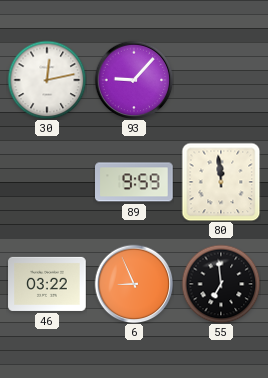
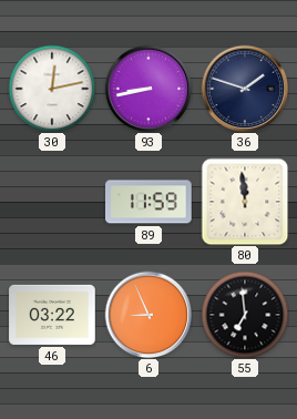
93: 9:07 -> 8:43 (148, 89)
36: none -> 1:48 (245, 89)
89: 9:59 -> 11:59 (150, 202)
